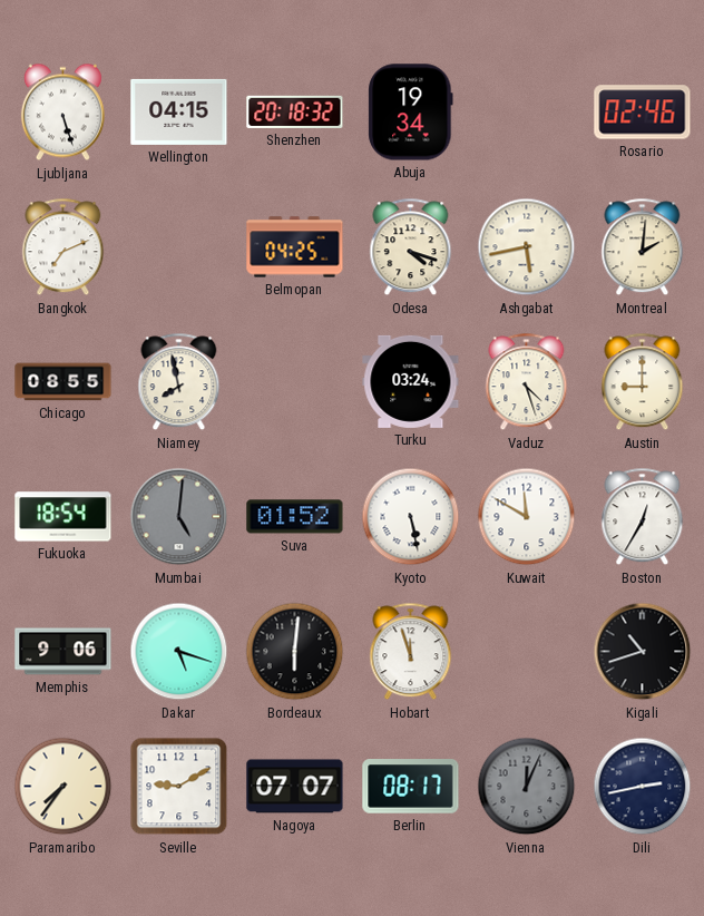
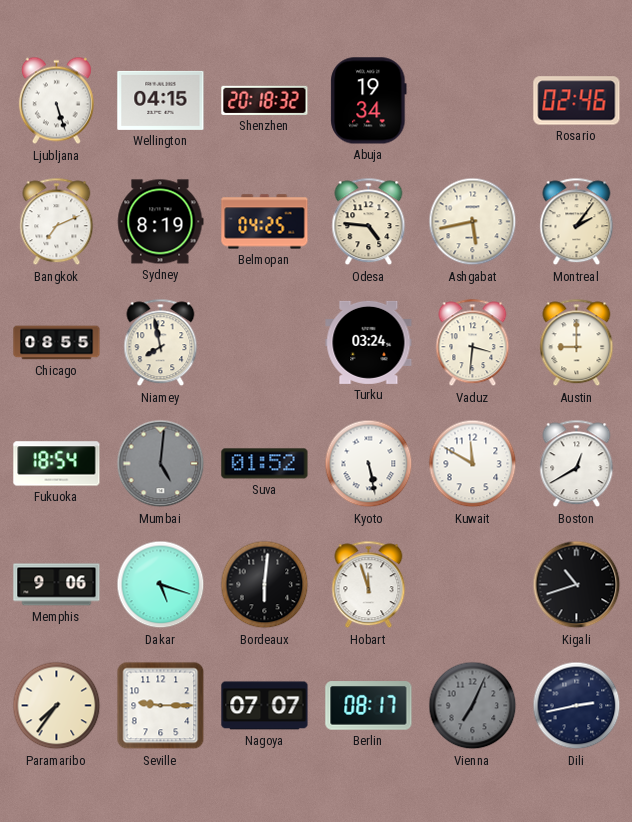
Sydney: none -> 8:19 (160, 222)
Odesa: 4:18 -> 4:46 (369, 222)
Montreal: 2:01 -> 2:06 (577, 222)
Vaduz: 4:27 -> 3:31 (473, 343)
Boston: 12:35 -> 12:40 (577, 464)
Seville: 9:10 -> 9:15 (161, 706)
Vienna: 12:04 -> 7:04 (473, 706)
